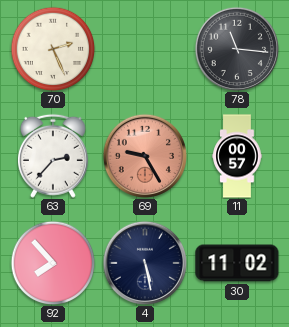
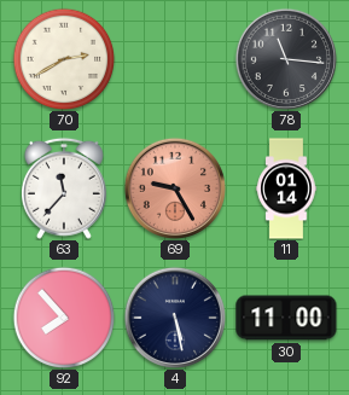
70: 2:26 -> 2:40 (64, 59)
63: 2:37 -> 11:37 (64, 188)
11: 00:57 -> 01:14 (286, 188)
30: 11:02 -> 11:00 (286, 318)
